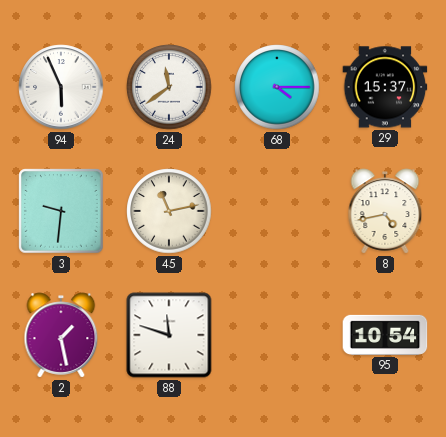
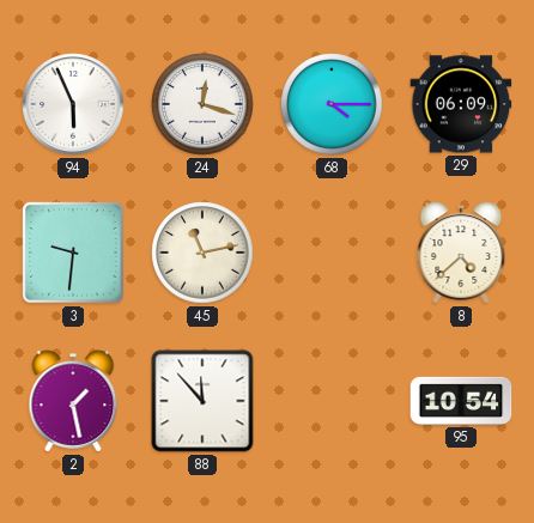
24: 11:39 -> 12:18 (202, 104)
29: 15:37 -> 06:09 (461, 104)
8: 4:43 -> 4:38 (461, 253)
88: 11:48 -> 11:53 (202, 401)
